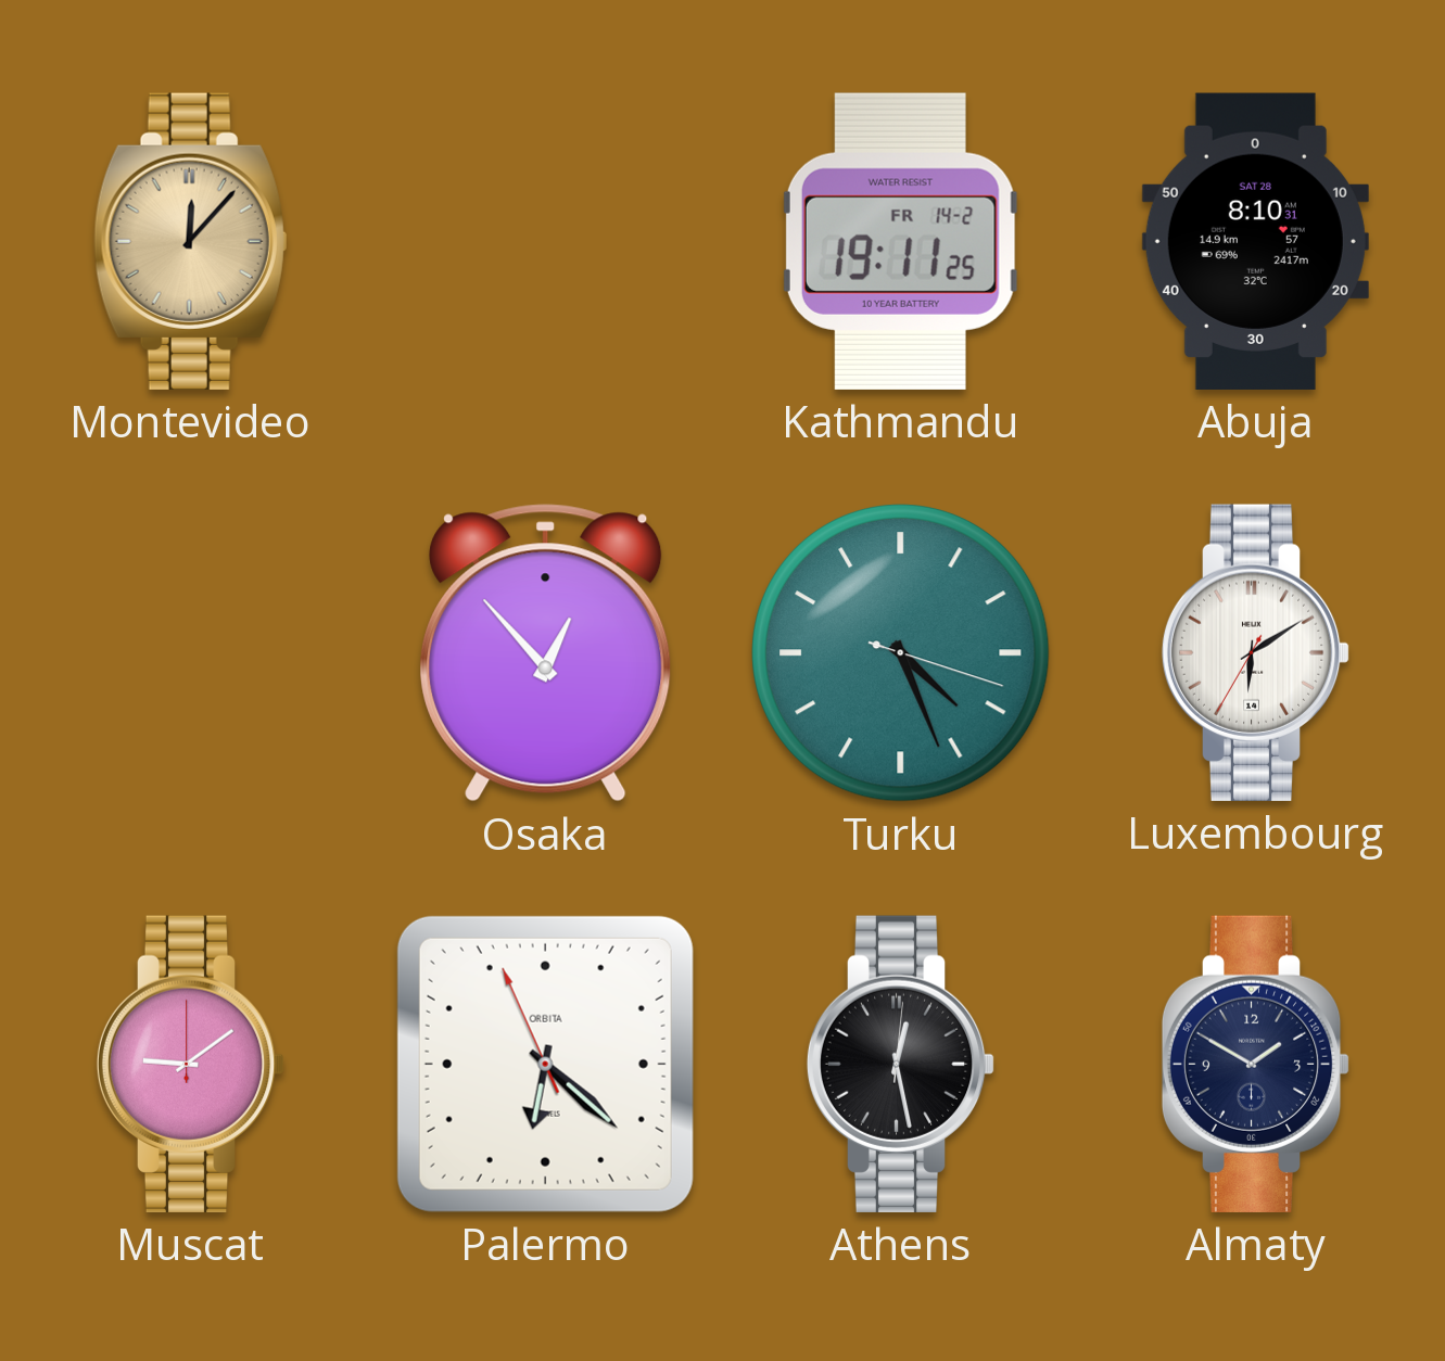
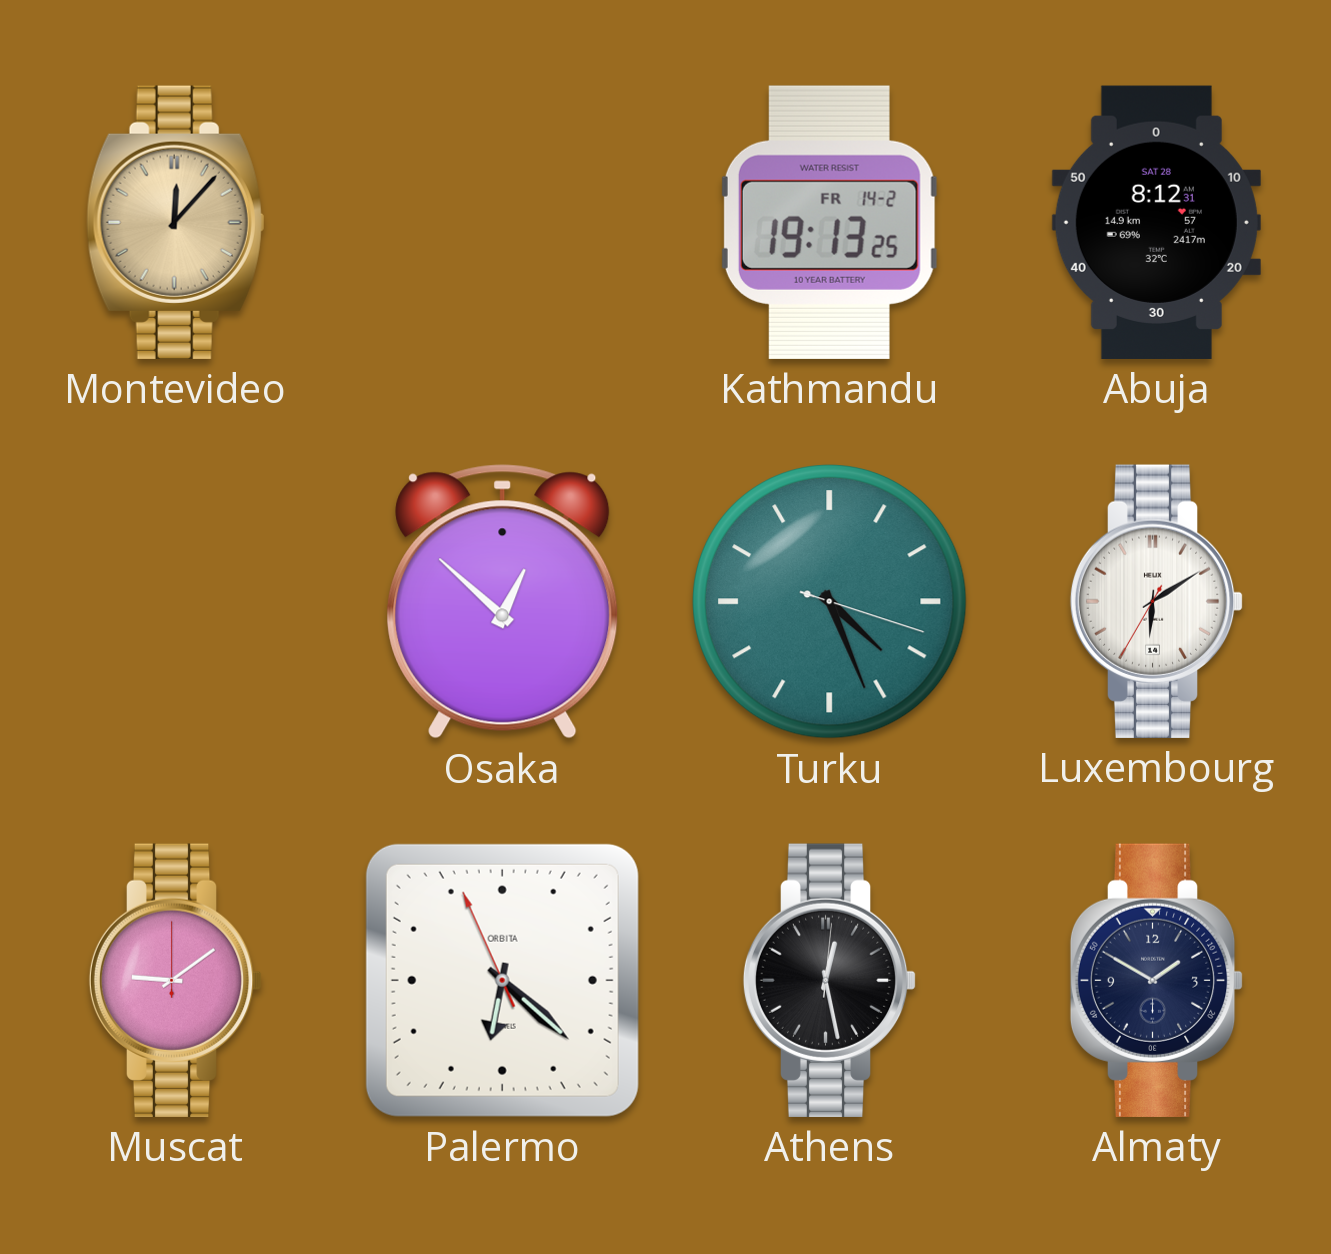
Kathmandu: 19:11 -> 19:13 (829, 222)
Abuja: 8:10 -> 8:12 (1156, 222)
Osaka: 12:53 -> 12:52 (503, 602)
